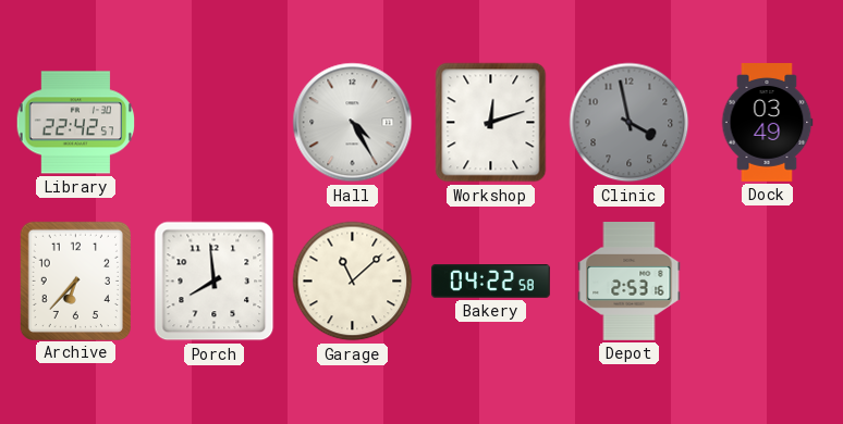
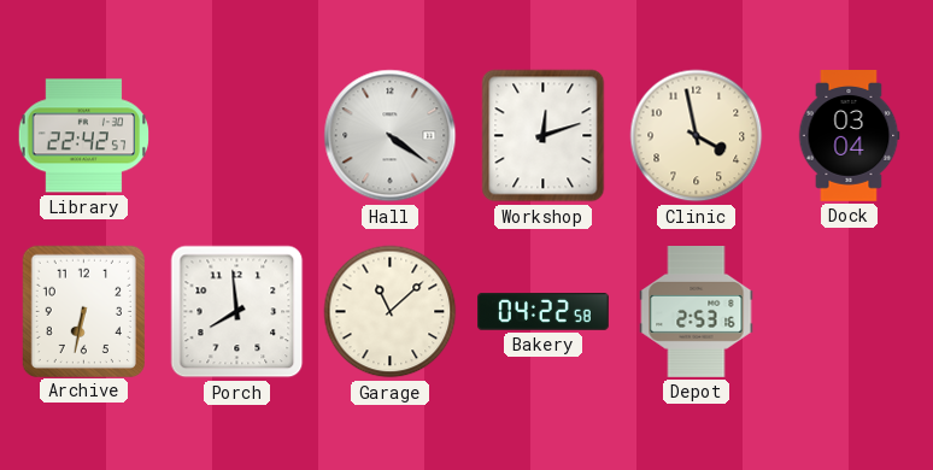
Hall: 4:25 -> 4:21 (391, 136)
Clinic dial: grey -> cream (697, 136)
Dock: 03:49 -> 03:04 (849, 136)
Archive: 6:37 -> 6:32 (83, 311)
